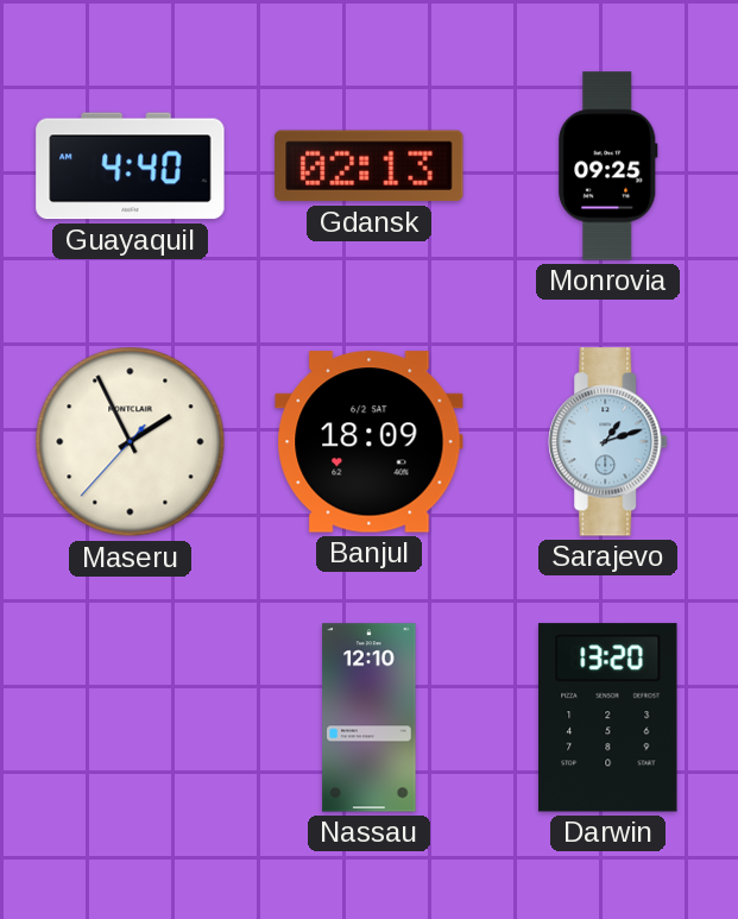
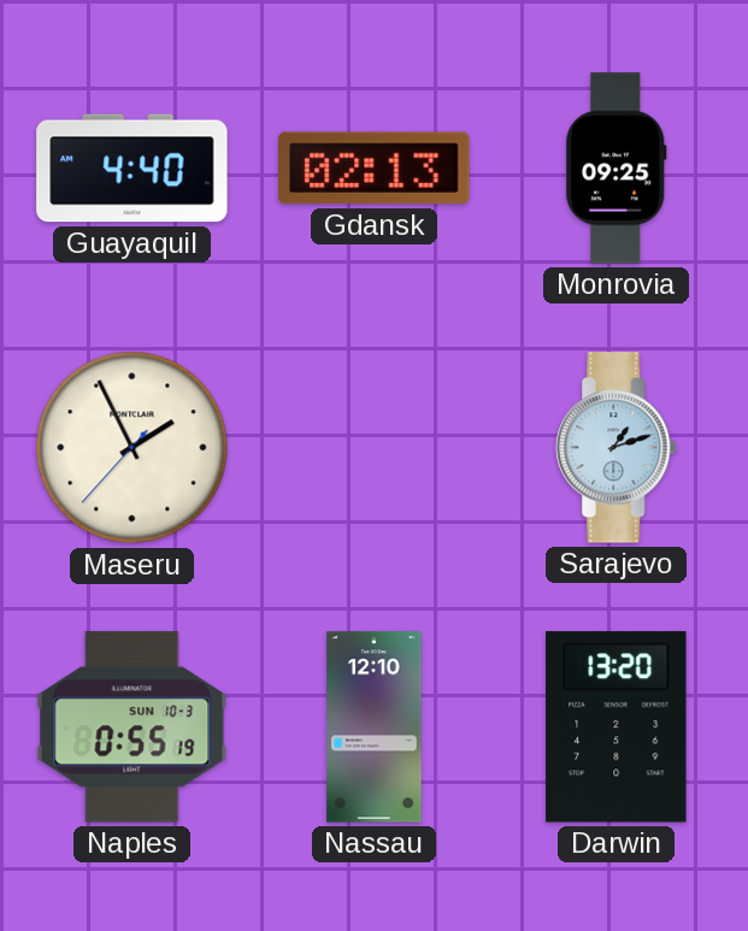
Banjul: 18:09 -> none (370, 442)
Naples: none -> 0:55 (132, 727)
